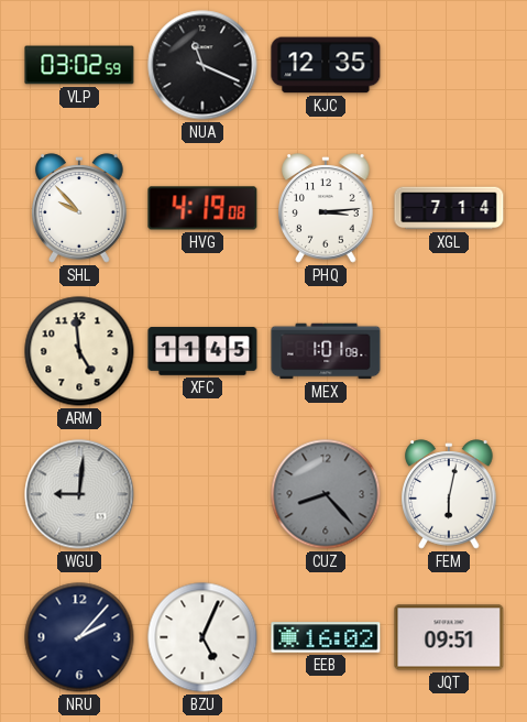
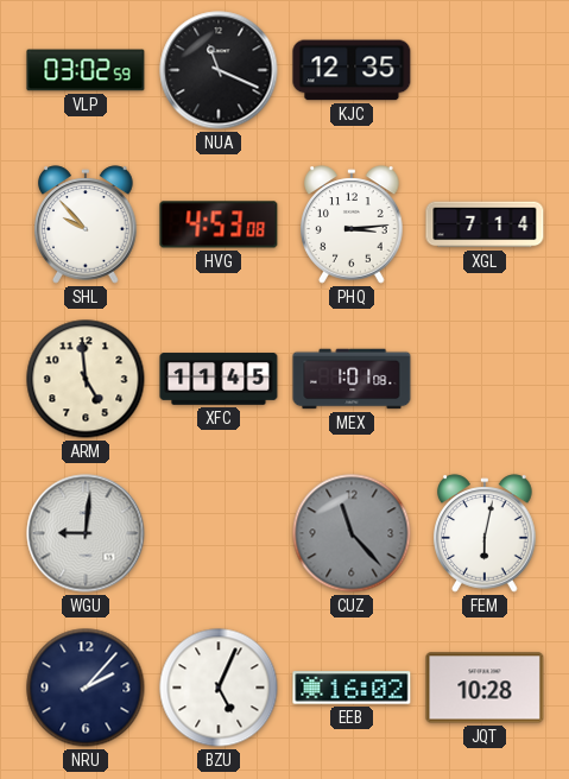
HVG: 4:19 -> 4:53 (219, 224)
CUZ: 8:23 -> 11:23 (352, 533)
JQT: 09:51 -> 10:28 (485, 688)
